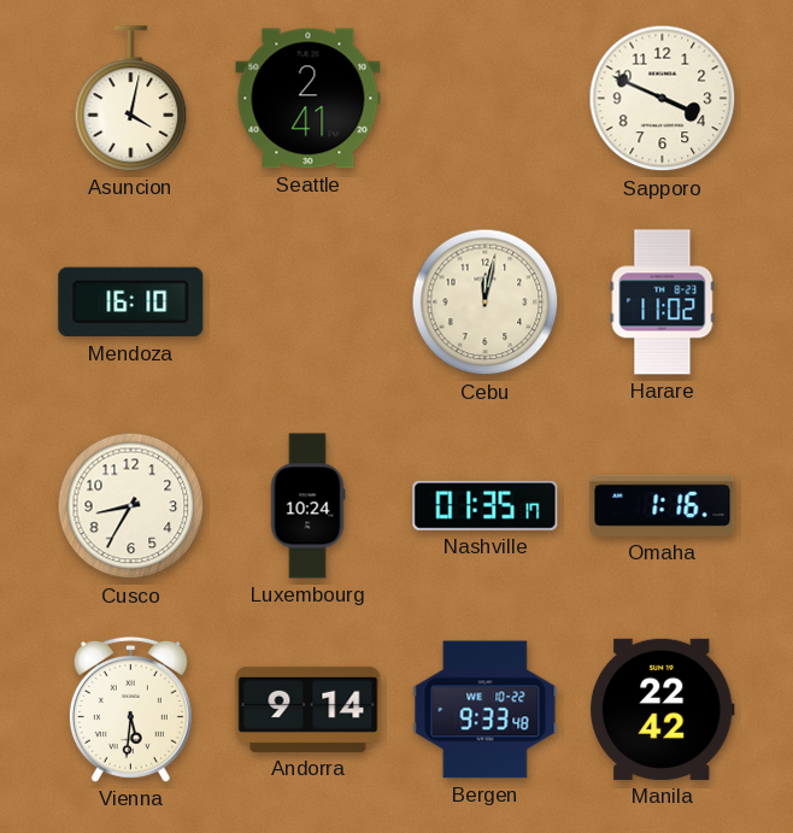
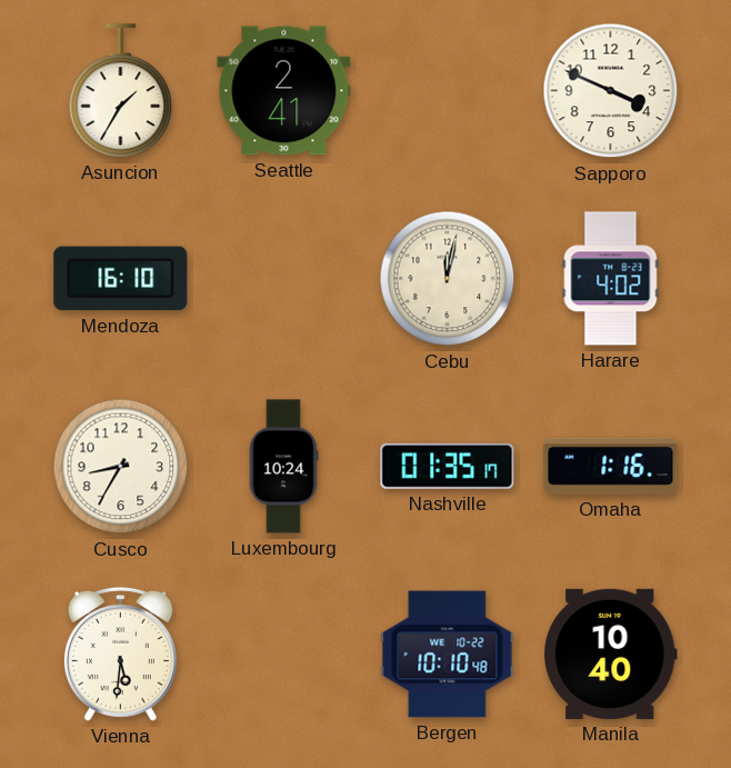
Asuncion: 4:02 -> 1:35 (121, 91)
Harare: 11:02 -> 4:02 (611, 279)
Andorra: 9:14 -> none (309, 709)
Bergen: 9:33 -> 10:10 (448, 655)
Manila: 22:42 -> 10:40 (611, 654)
